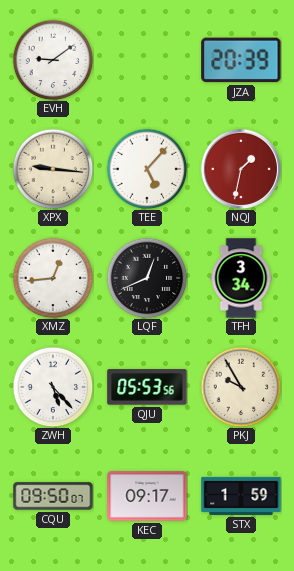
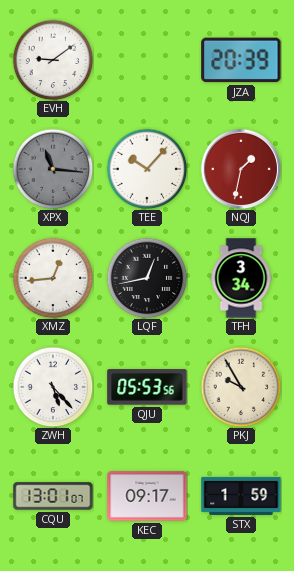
XPX: 9:16 -> 11:16 (53, 169)
XPX dial: cream -> grey (53, 169)
TEE: 5:07 -> 10:07 (147, 169)
LQF: 12:41 -> 12:43 (147, 278)
CQU: 09:50 -> 13:01 (53, 496)
